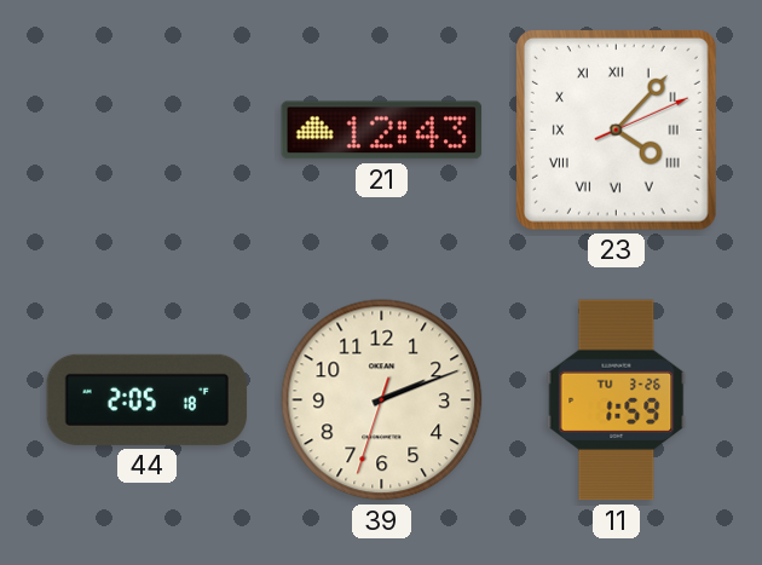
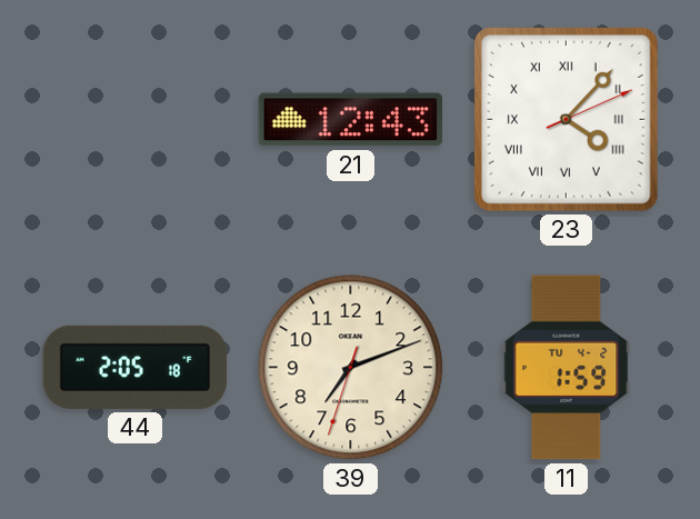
39: 2:11 -> 7:11 (351, 368)
11 date: TU 3-26 -> TU 4-2 (567, 368)
